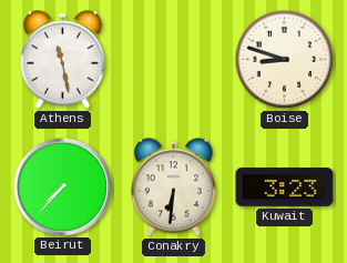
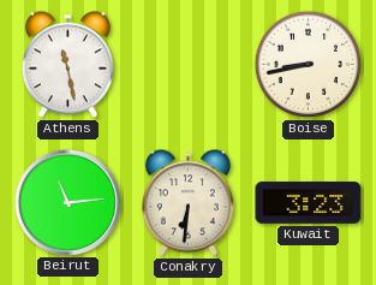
Boise: 8:48 -> 8:43 (309, 65)
Beirut: 7:37 -> 11:14 (67, 202)
